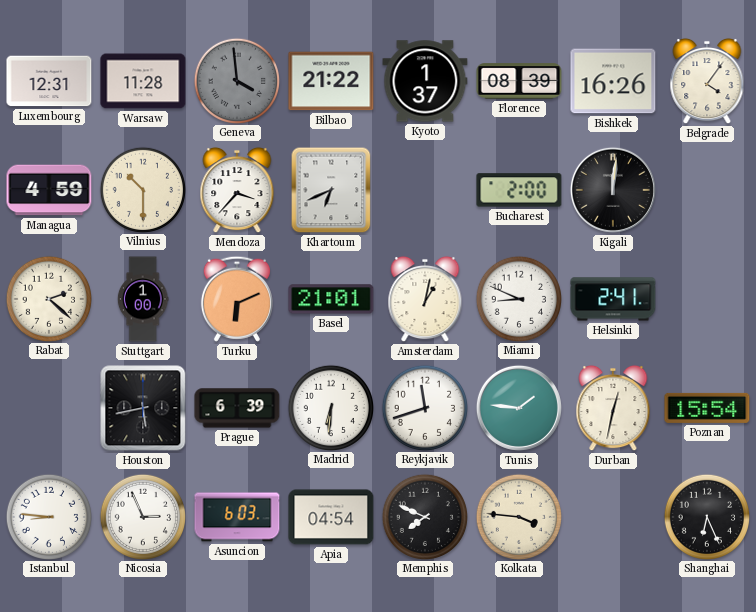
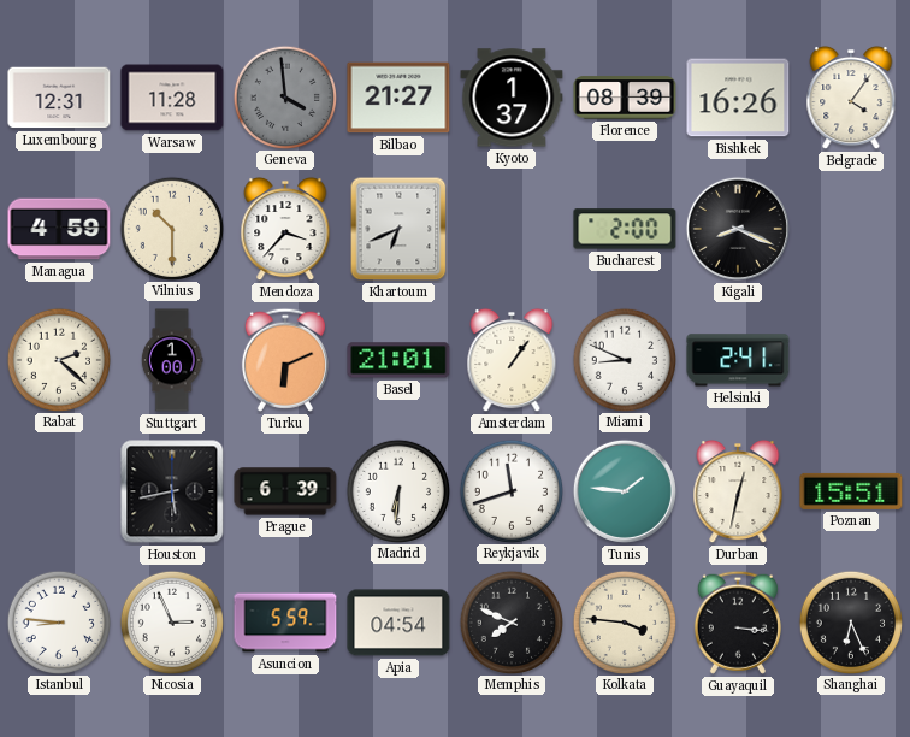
Bilbao: 21:22 -> 21:27 (398, 98)
Kigali: 12:01 -> 8:19 (738, 229)
Amsterdam: 1:02 -> 1:06 (512, 360)
Poznan: 15:54 -> 15:51 (851, 491)
Asuncion: 6:03 -> 5:59 (285, 623)
Guayaquil: none -> 3:16 (738, 623)
